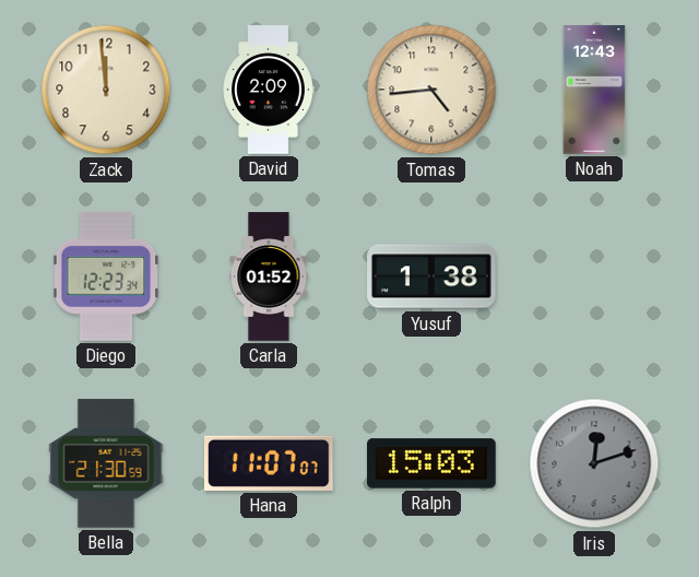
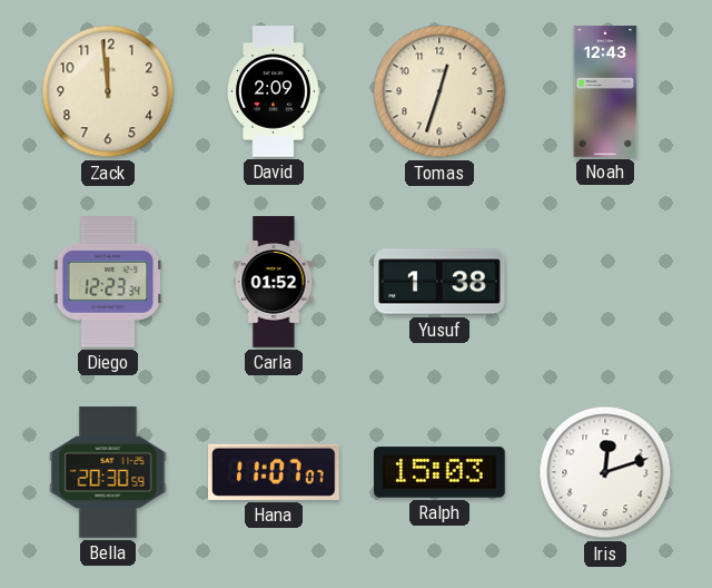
Tomas: 4:44 -> 12:33 (439, 91)
Bella: 21:30 -> 20:30 (108, 472)
Iris dial: grey -> white (605, 472)
